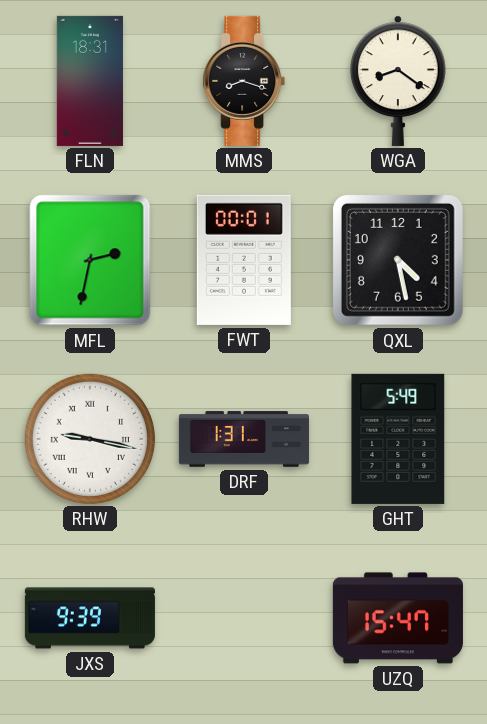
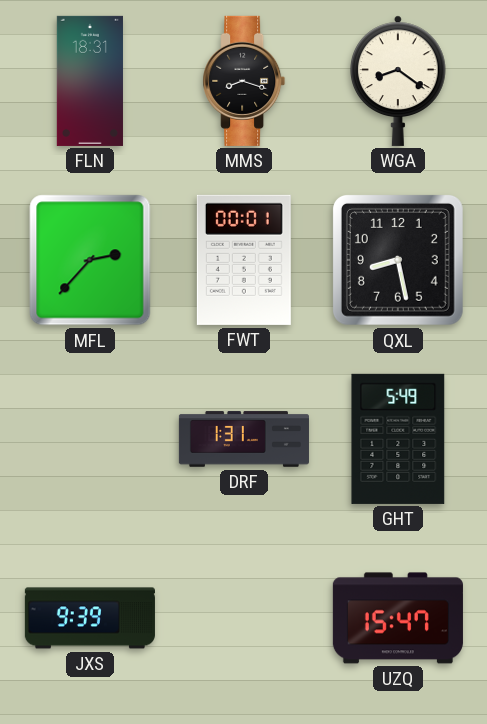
MFL: 2:32 -> 2:37 (90, 260)
QXL: 4:28 -> 8:28 (398, 260)
RHW: 9:17 -> none (90, 439)
